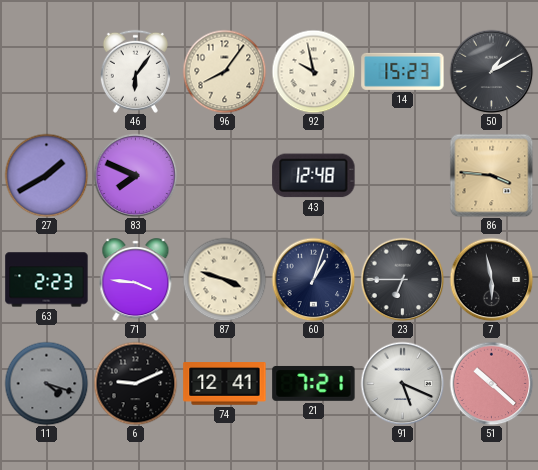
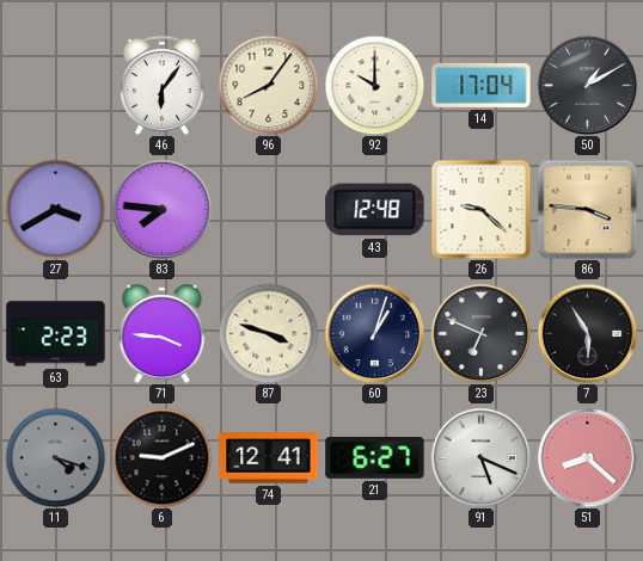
92: 9:58 -> 10:00 (374, 85)
14: 15:23 -> 17:04 (482, 85)
27: 1:40 -> 3:40 (55, 209)
83: 7:49 -> 7:46 (161, 209)
26: none -> 9:22 (480, 209)
23: 6:45 -> 6:49 (480, 333)
7: 5:58 -> 5:55 (587, 333)
21: 7:21 -> 6:27 (375, 457)
51: 10:22 -> 8:22 (587, 457)
